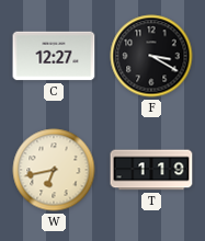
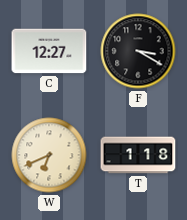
W: 6:43 -> 6:41 (49, 155)
T: 1:19 -> 1:18 (138, 155)
